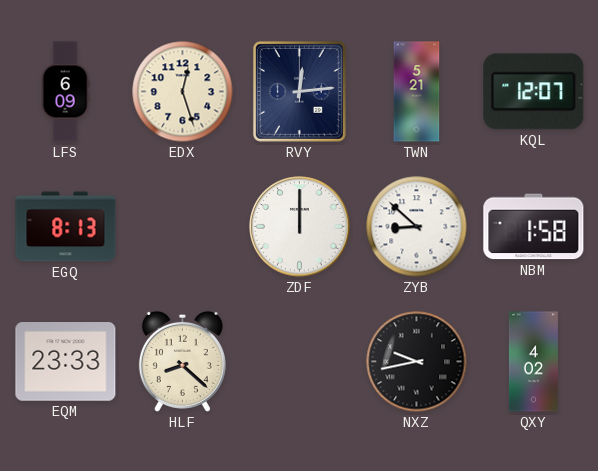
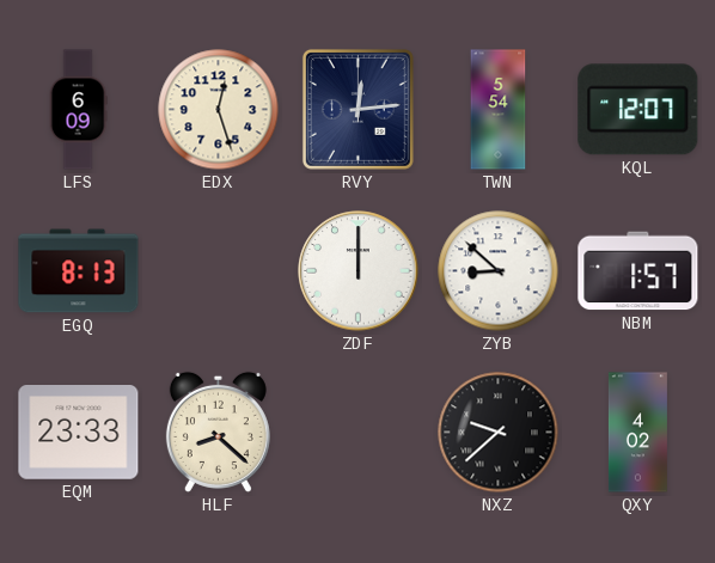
TWN: 5:21 -> 5:54 (499, 110)
NBM: 1:58 -> 1:57 (638, 271)
NXZ: 9:43 -> 9:38 (499, 433)
